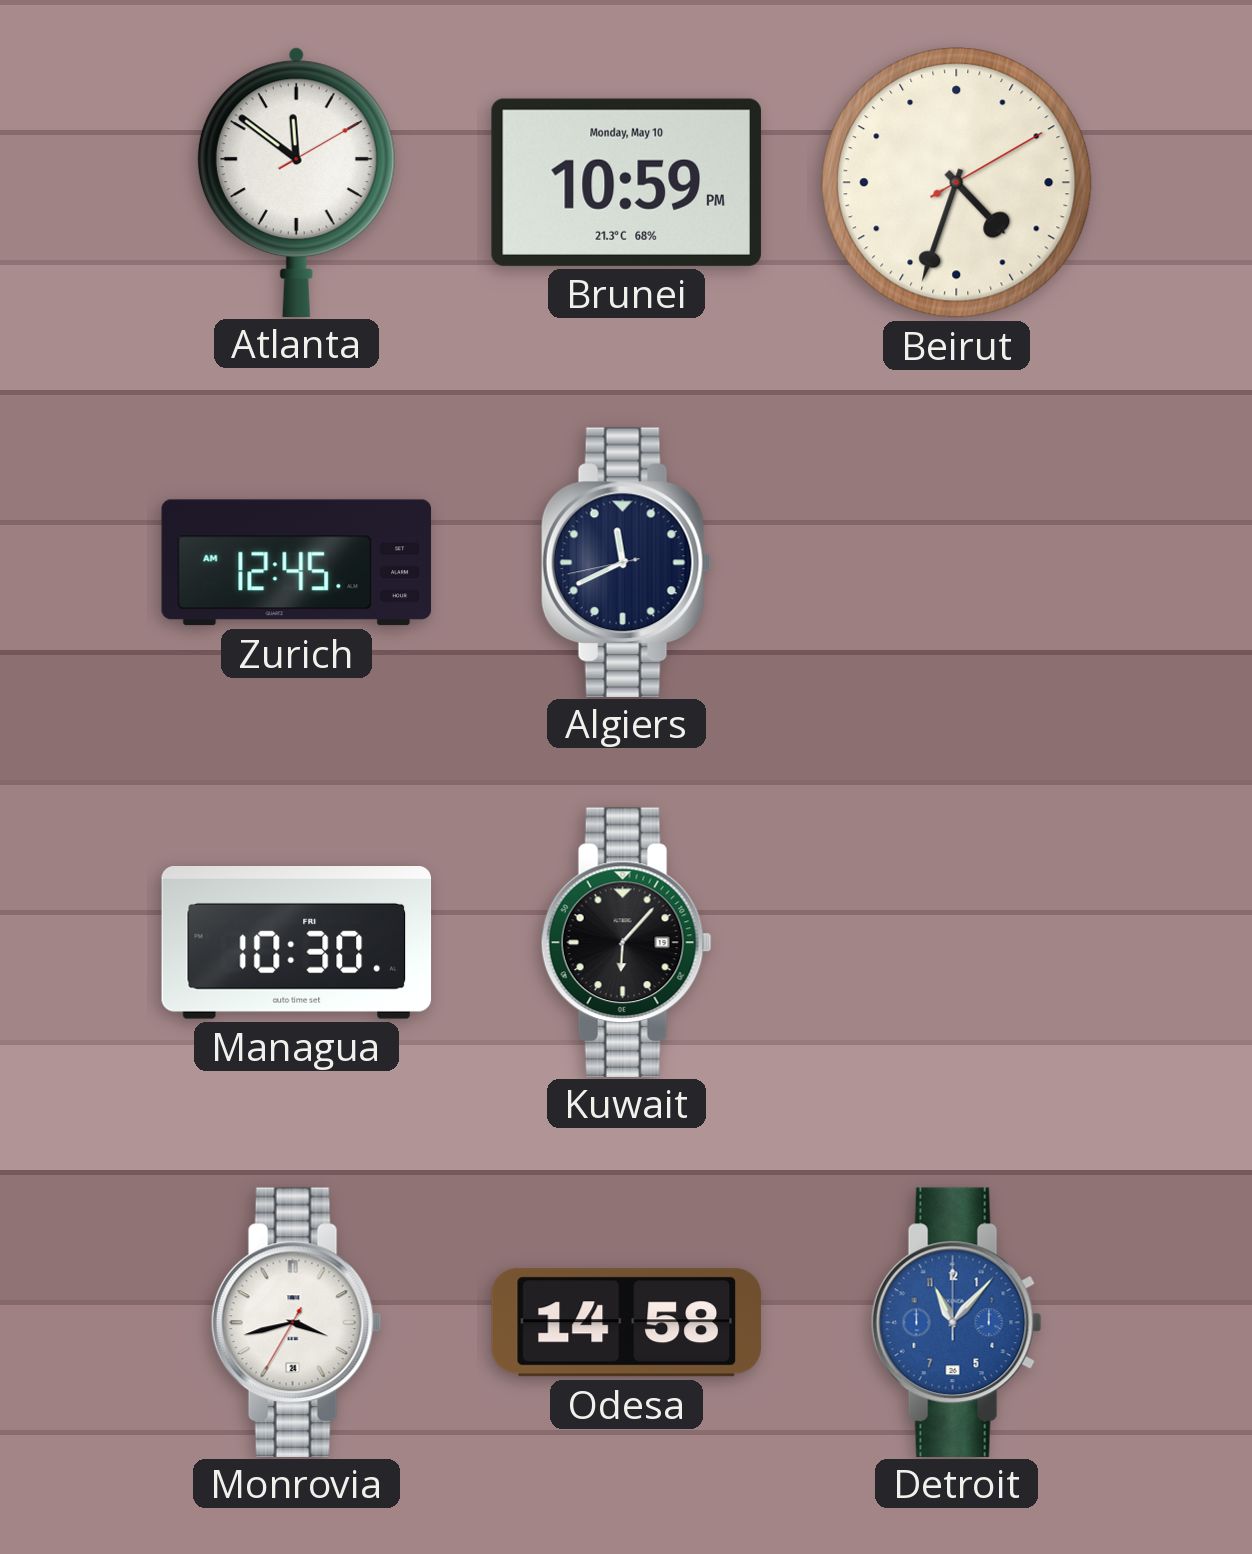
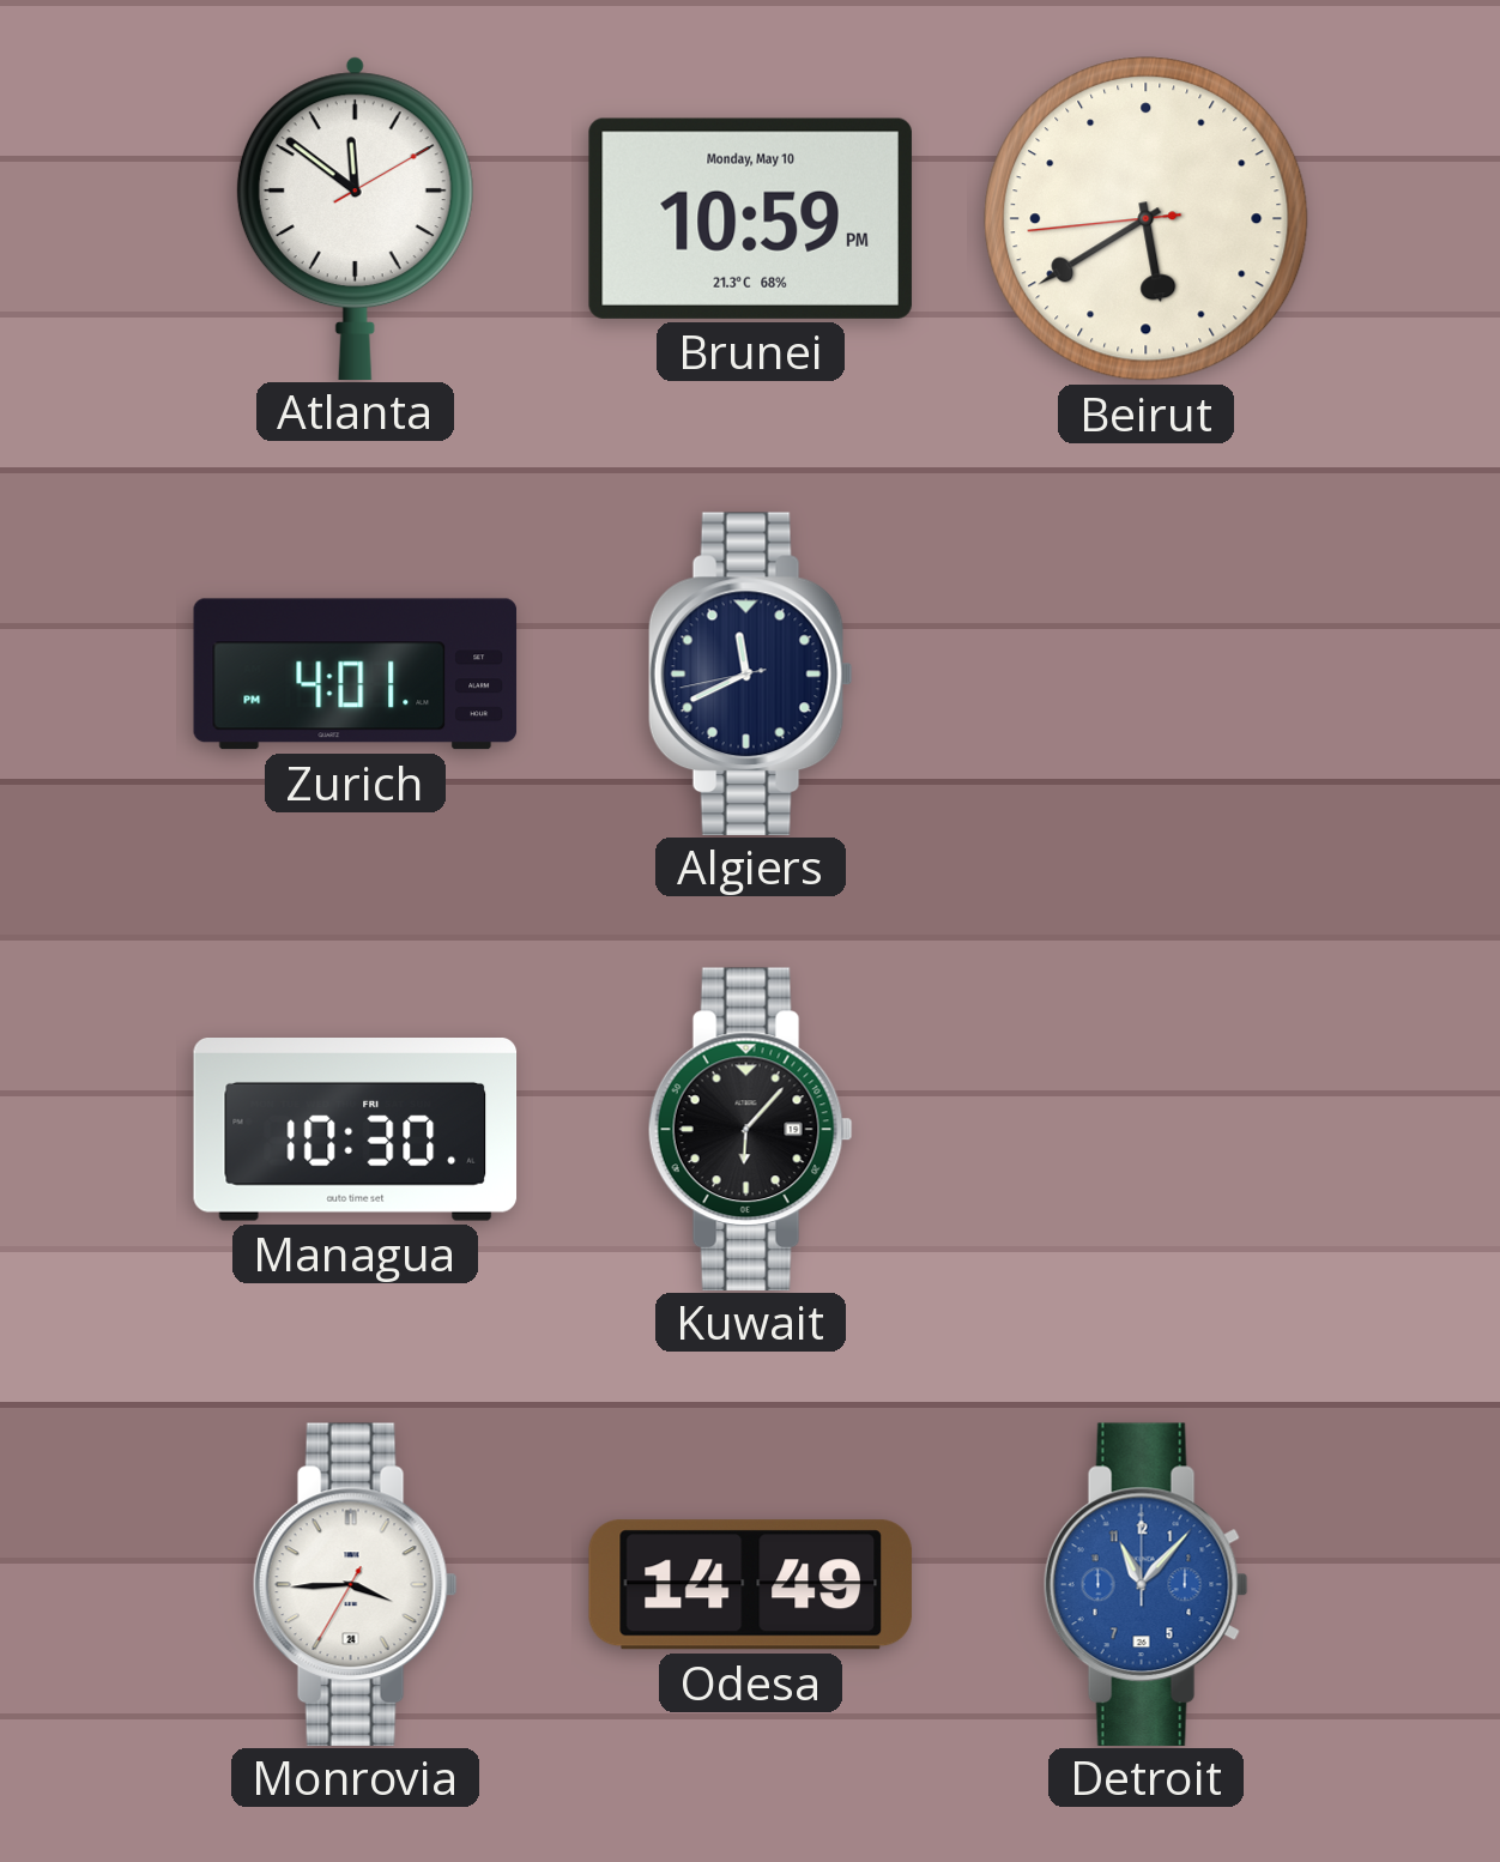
Beirut: 4:33 -> 5:39 (1147, 219)
Zurich: 12:45 -> 4:01 (356, 675)
Monrovia: 3:42 -> 3:44 (355, 1584)
Odesa: 14:58 -> 14:49 (750, 1585)
